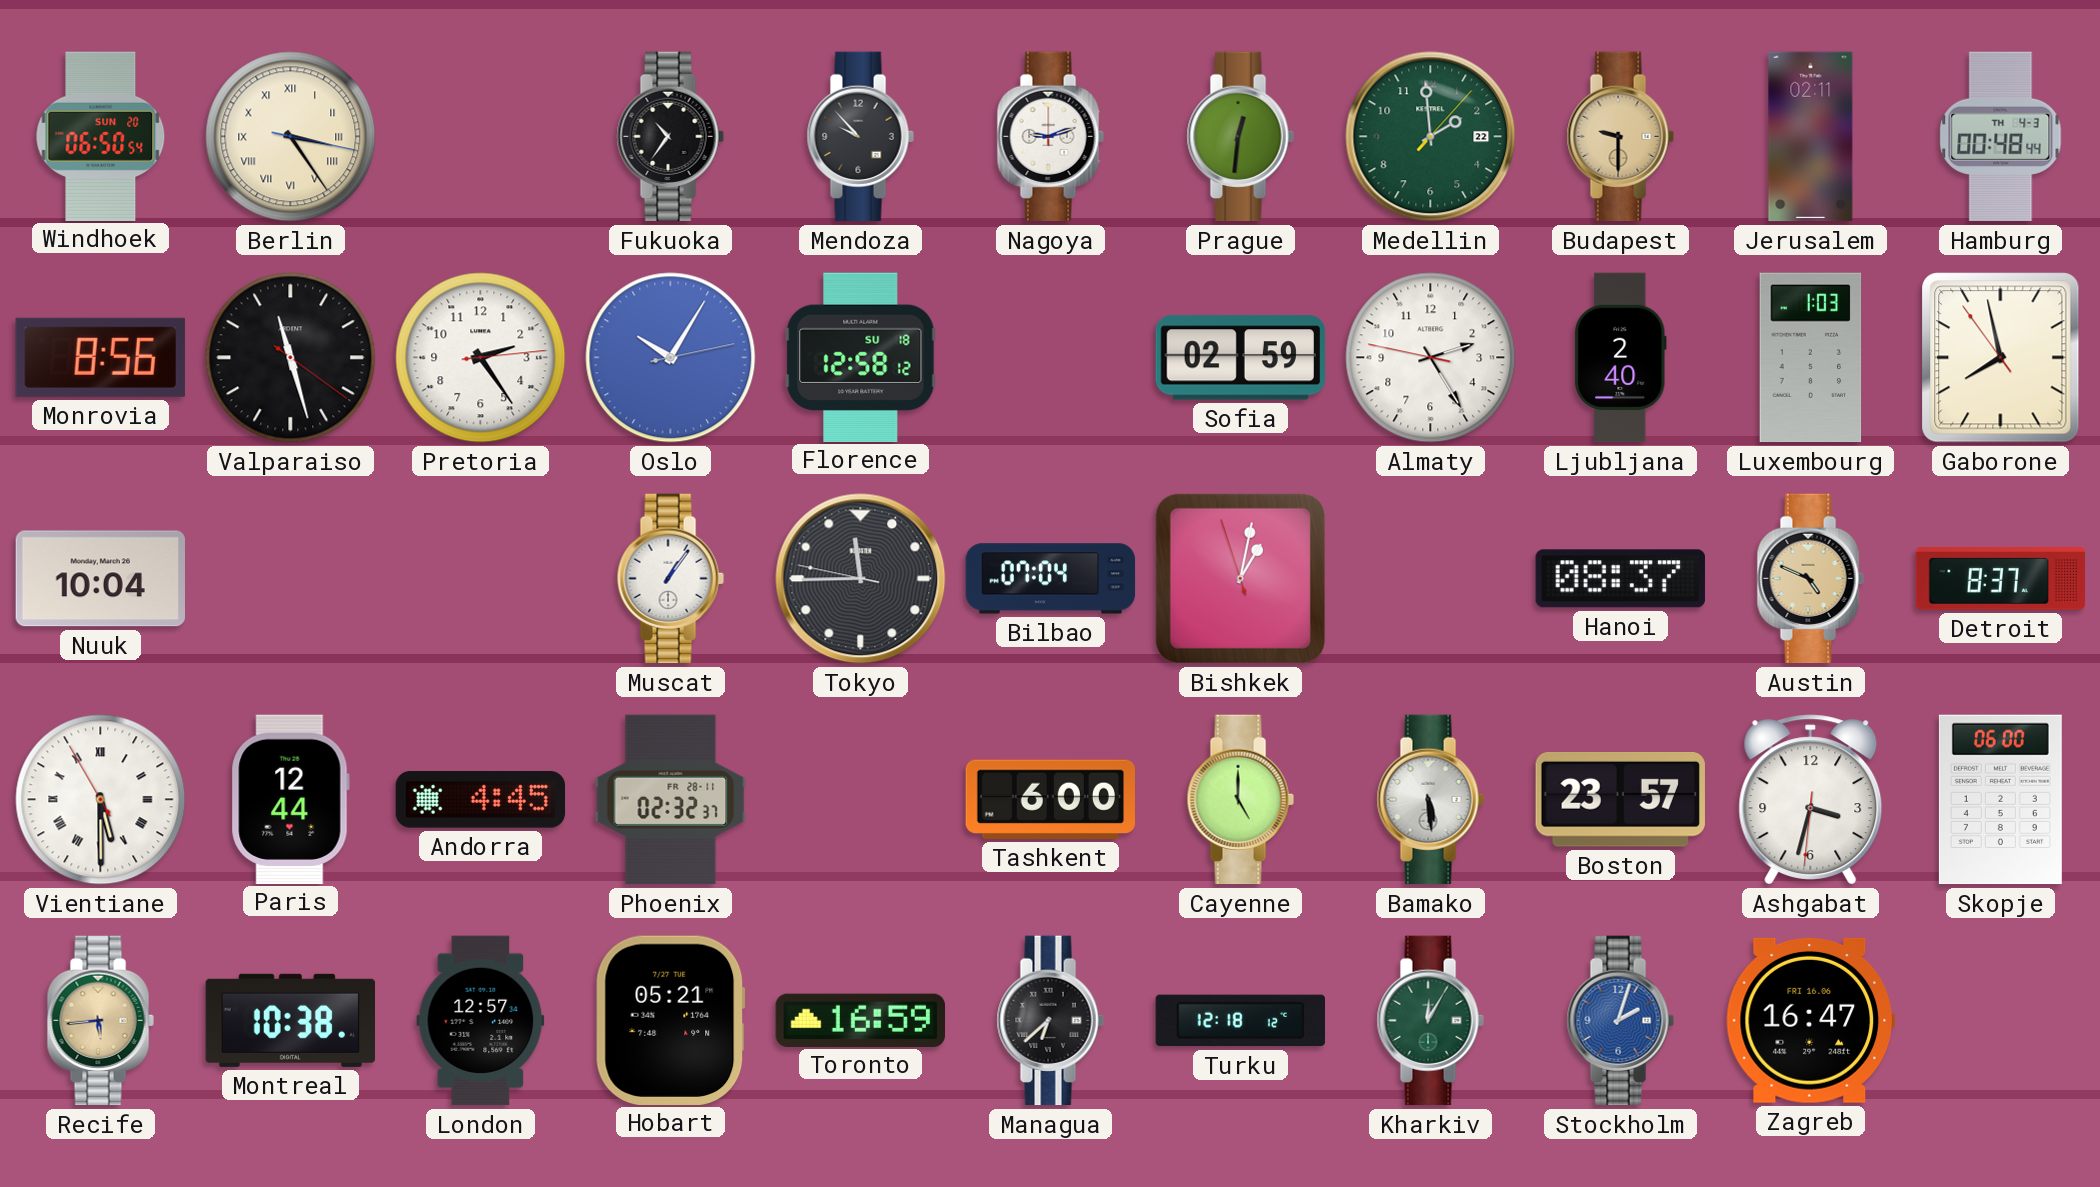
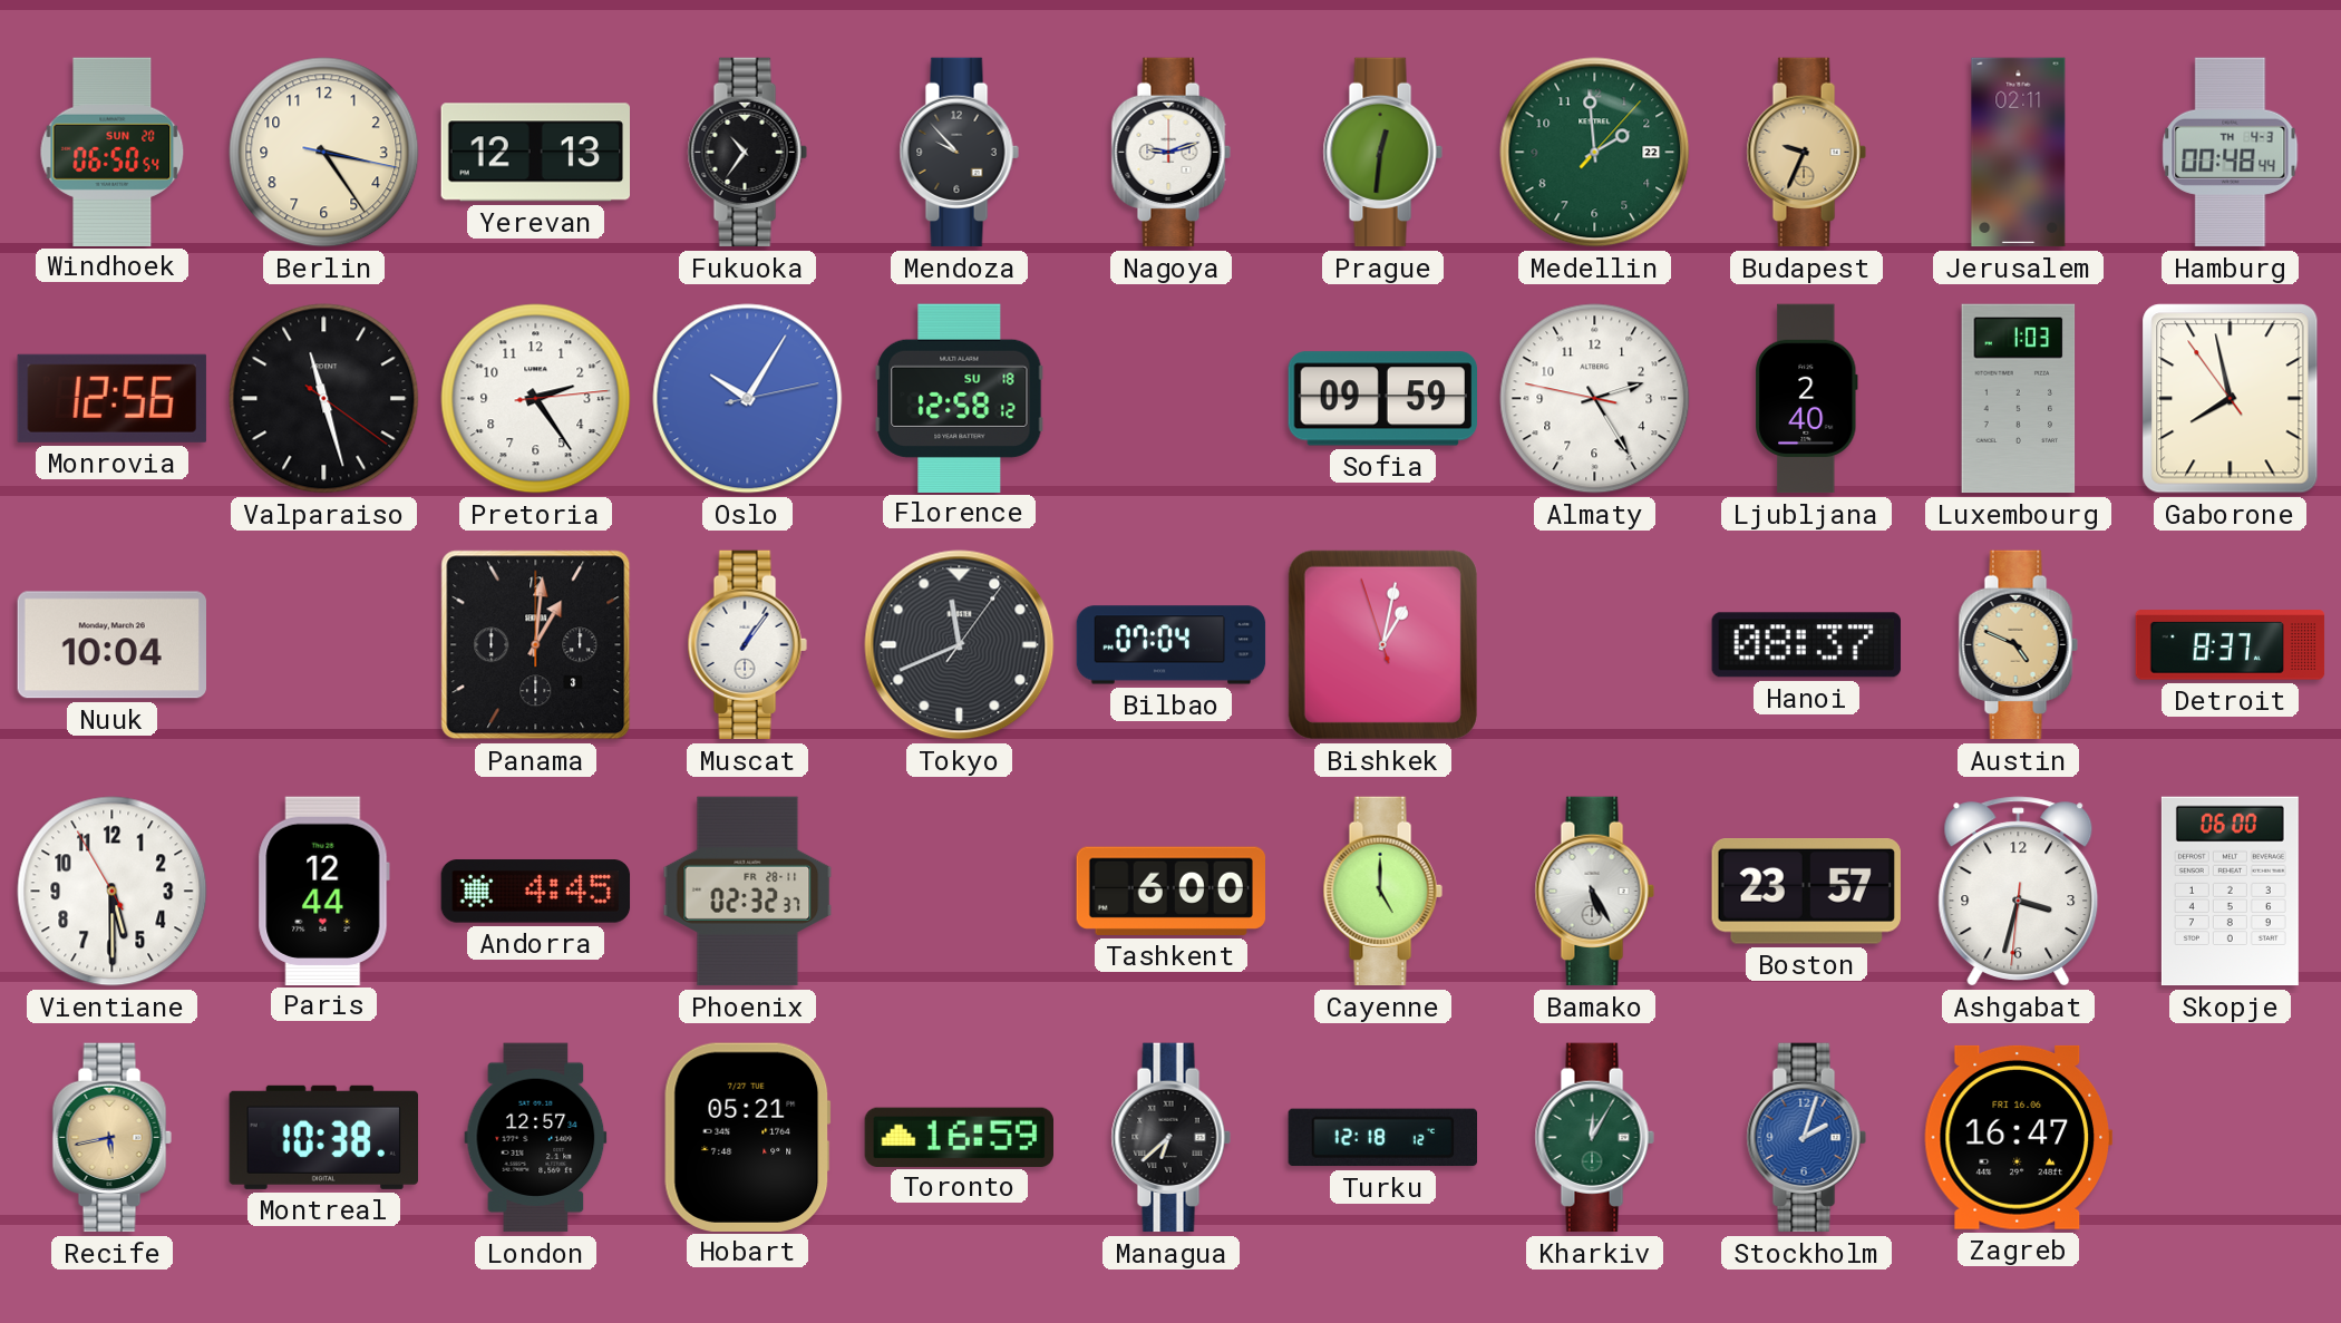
Berlin numerals: Roman -> Arabic (324, 153)
Yerevan: none -> 12:13 (535, 153)
Budapest: 9:30 -> 9:34 (1806, 153)
Monrovia: 8:56 -> 12:56 (111, 398)
Sofia: 02:59 -> 09:59 (1383, 399)
Panama: none -> 1:01 (536, 645)
Tokyo: 11:44 -> 11:41 (960, 645)
Vientiane numerals: Roman -> Arabic (113, 892)
Bamako: 5:29 -> 5:25 (1594, 892)
Recife: 5:44 -> 5:43 (111, 1138)
